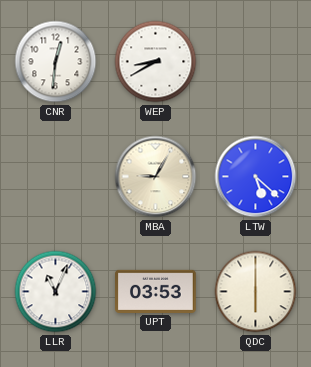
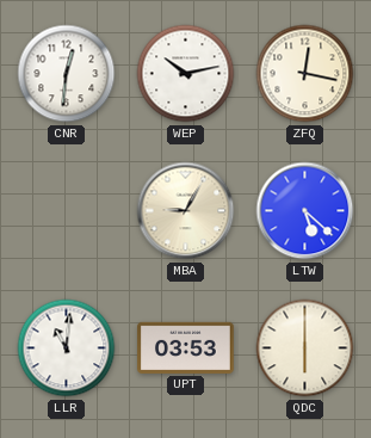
WEP: 8:40 -> 10:13 (186, 74)
ZFQ: none -> 12:17 (305, 74)
LLR: 11:04 -> 11:01 (67, 348)
